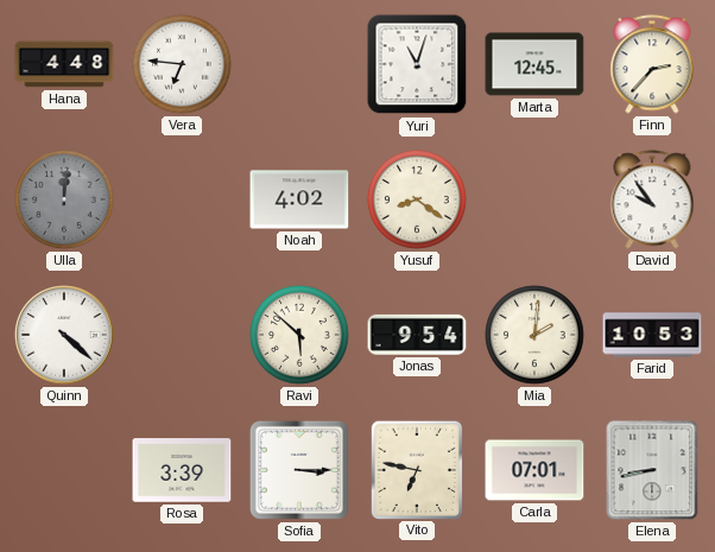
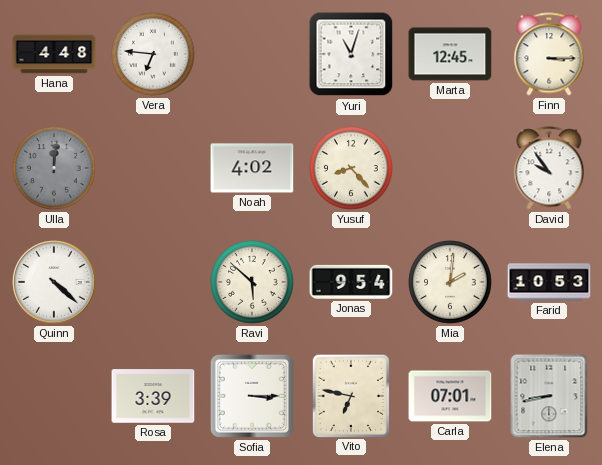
Finn: 2:37 -> 3:15 (549, 54)
Yusuf: 8:21 -> 8:23 (352, 169)
